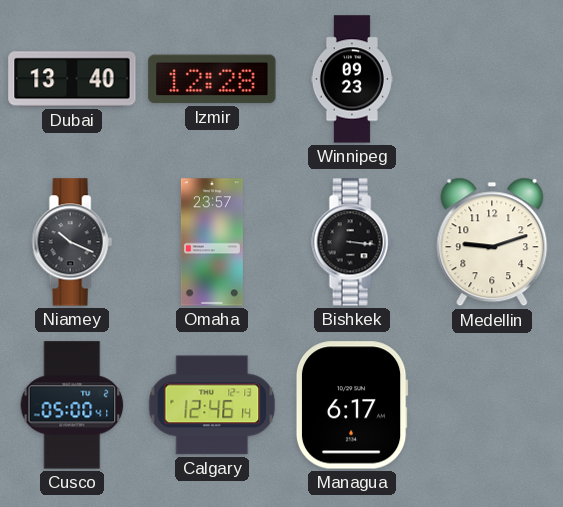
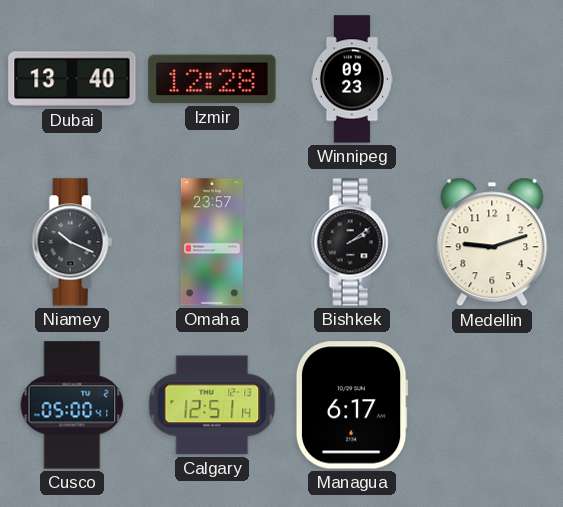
Bishkek: 3:16 -> 2:09 (352, 242)
Calgary: 12:46 -> 12:51 (212, 405)
